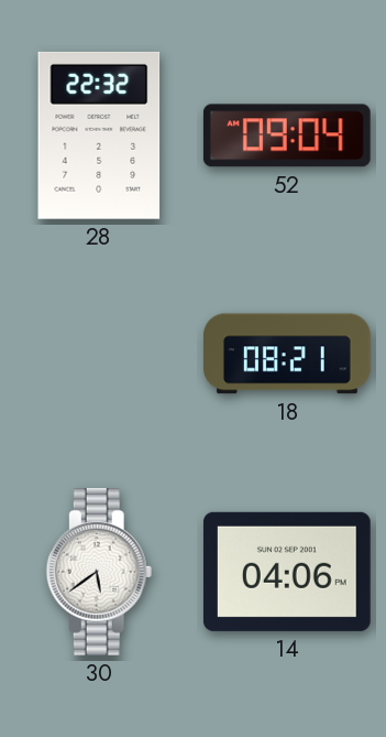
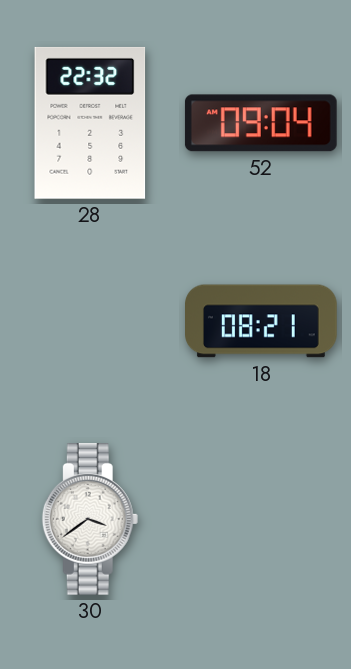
30: 5:39 -> 3:39 (90, 520)
14: 04:06 -> none (287, 572)
